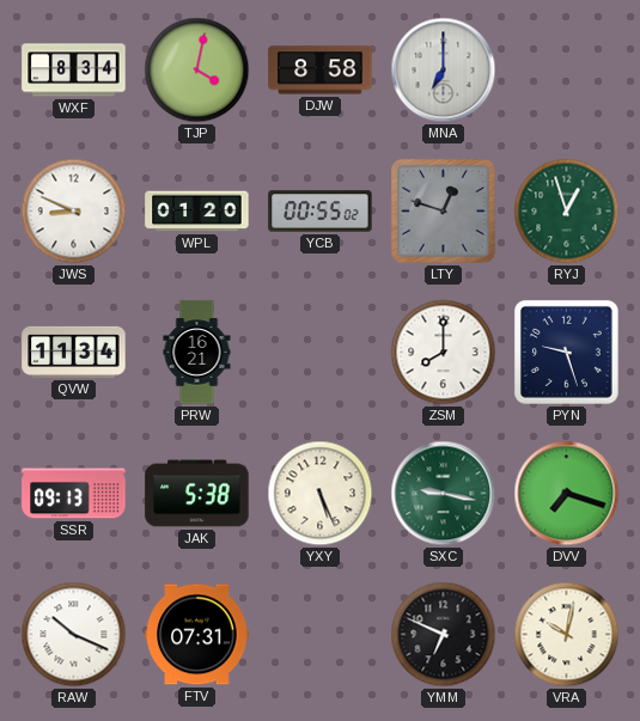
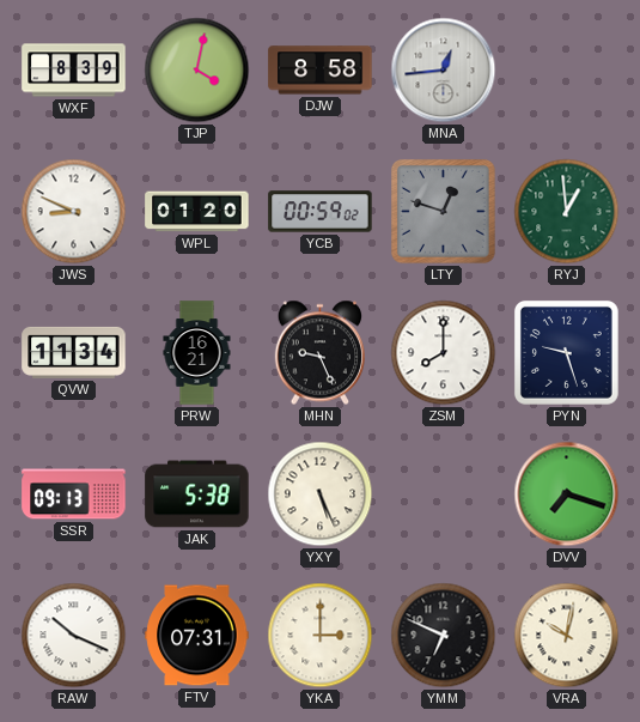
WXF: 8:34 -> 8:39 (74, 71)
MNA: 7:00 -> 12:44 (444, 71)
YCB: 00:55 -> 00:59 (321, 212)
RYJ: 12:57 -> 12:59 (567, 212)
MHN: none -> 9:26 (319, 353)
SXC: 9:17 -> none (444, 494)
YKA: none -> 3:00 (321, 636)
